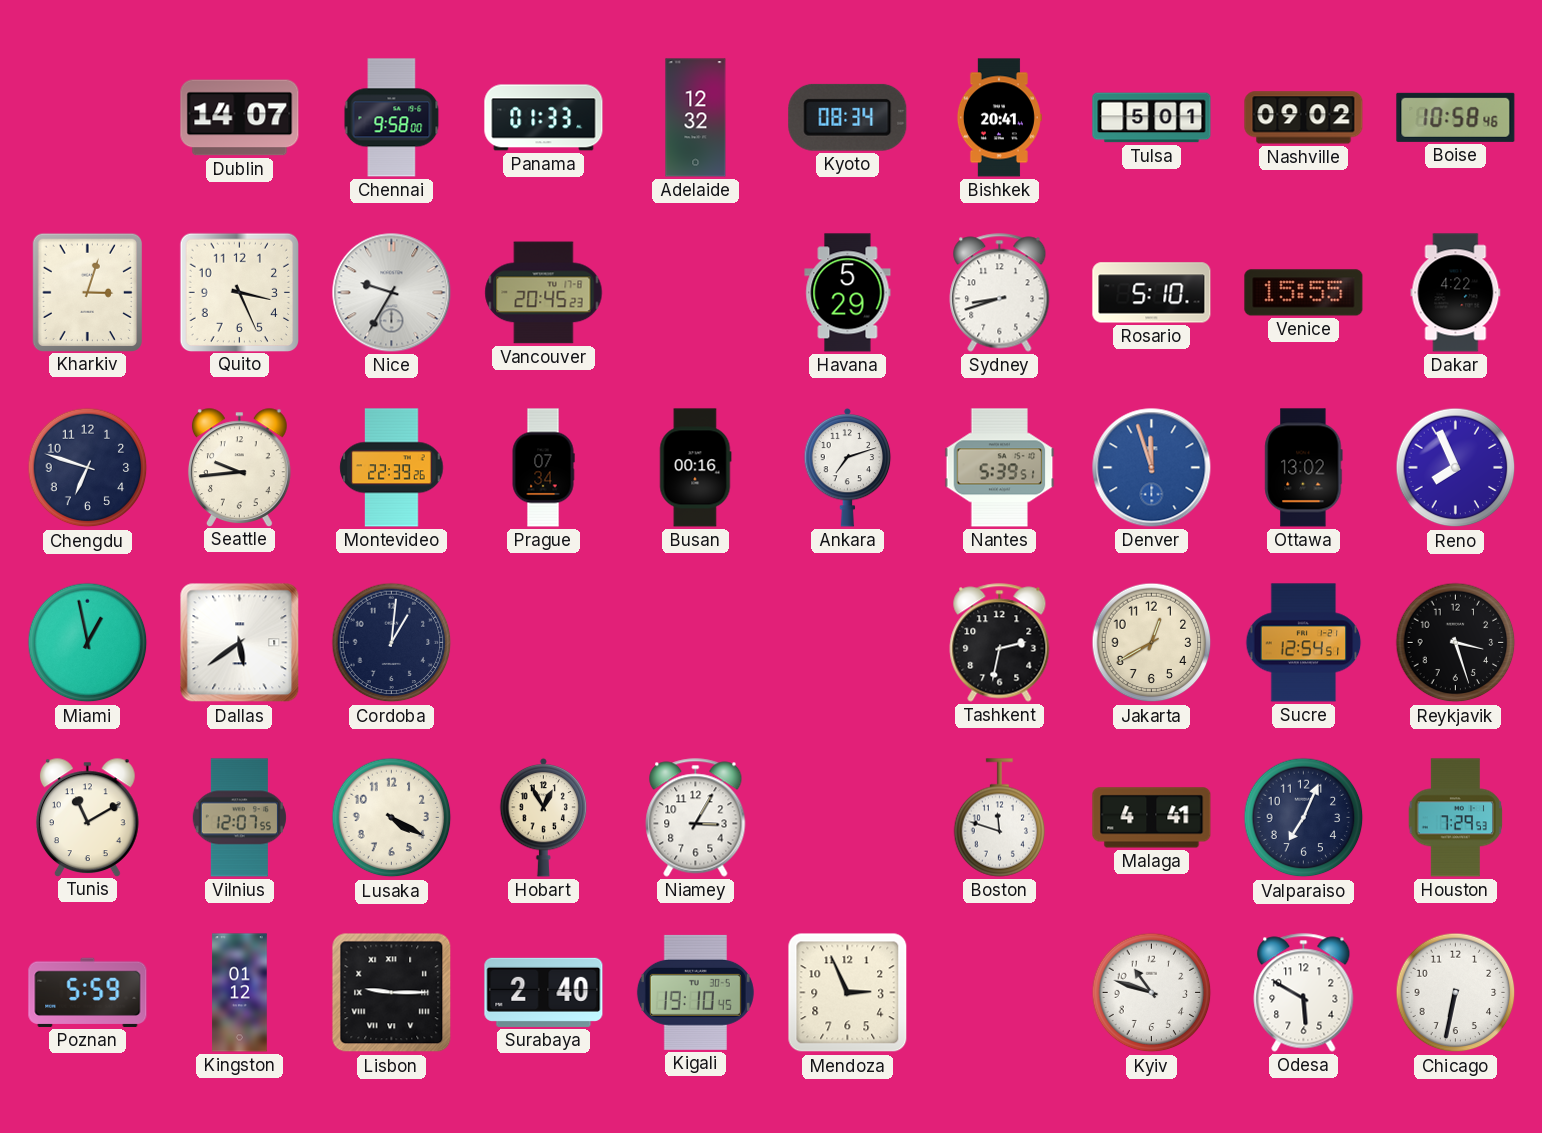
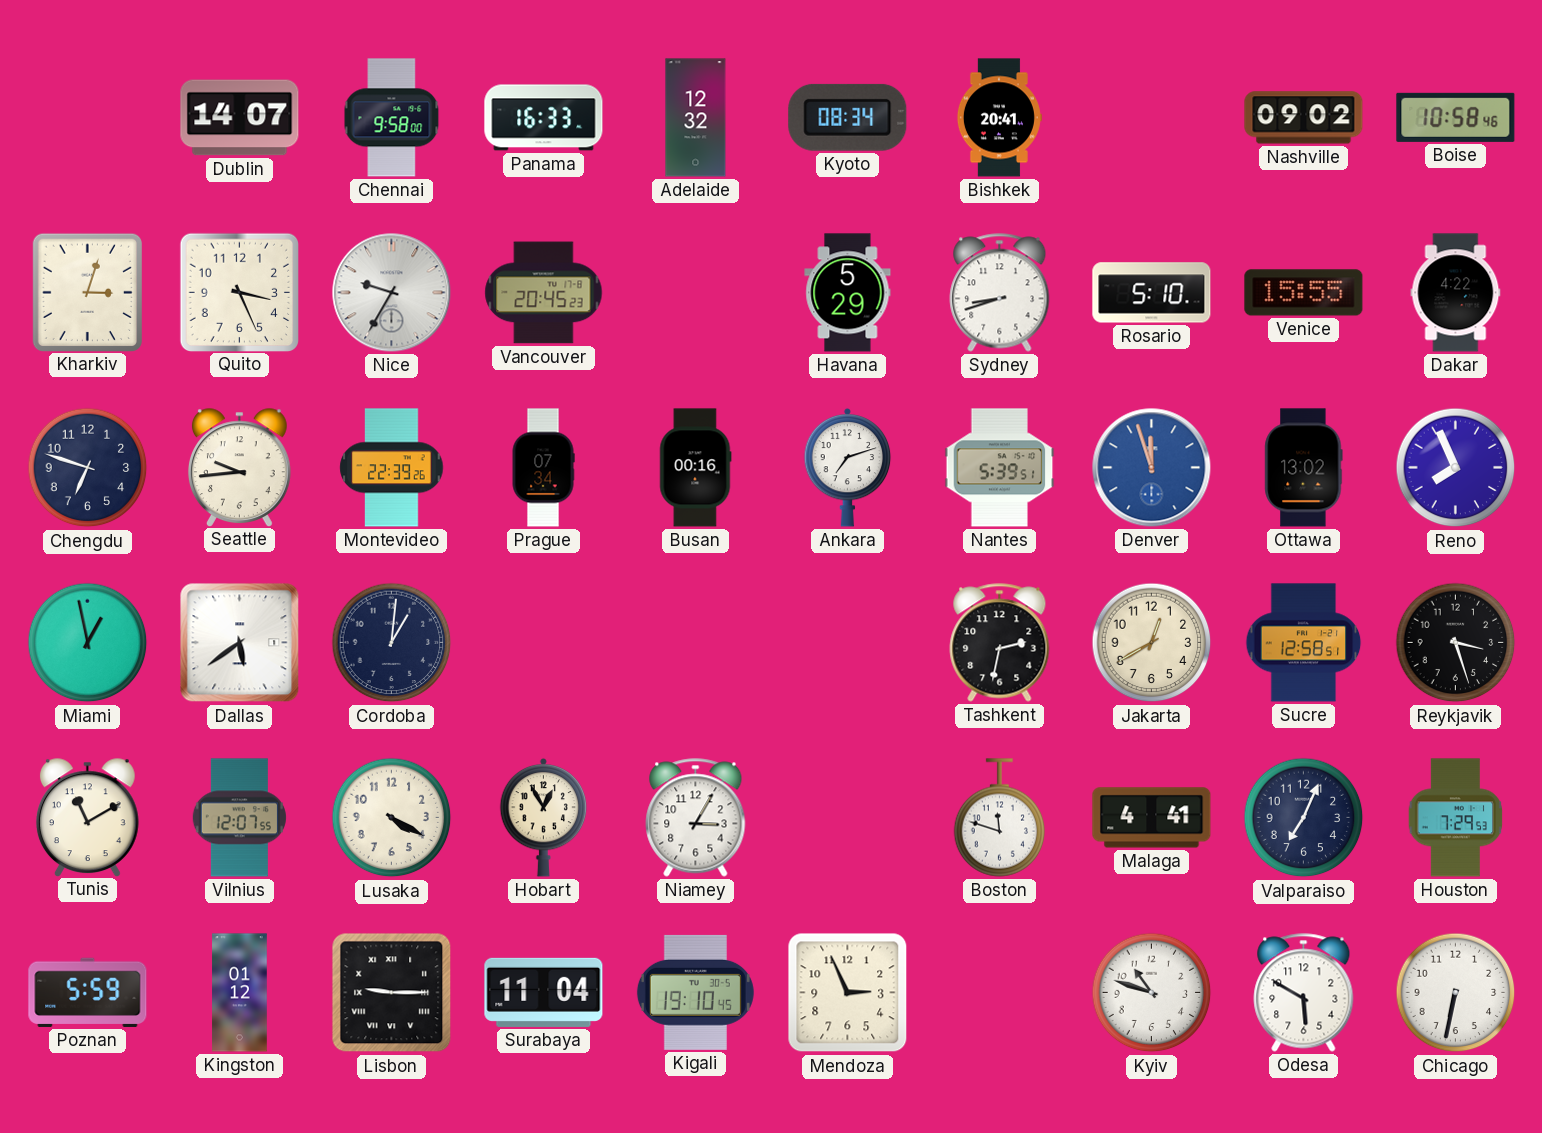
Panama: 01:33 -> 16:33 (544, 118)
Tulsa: 5:01 -> none (1152, 118)
Sucre: 12:54 -> 12:58 (1304, 643)
Surabaya: 2:40 -> 11:04 (544, 992)
